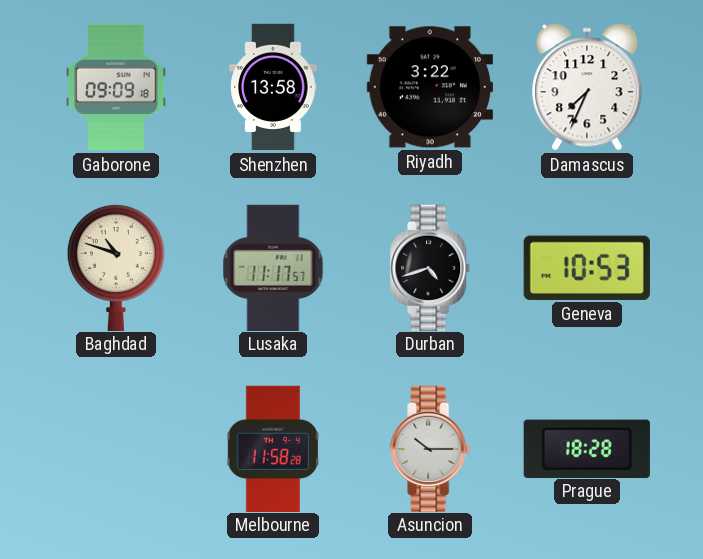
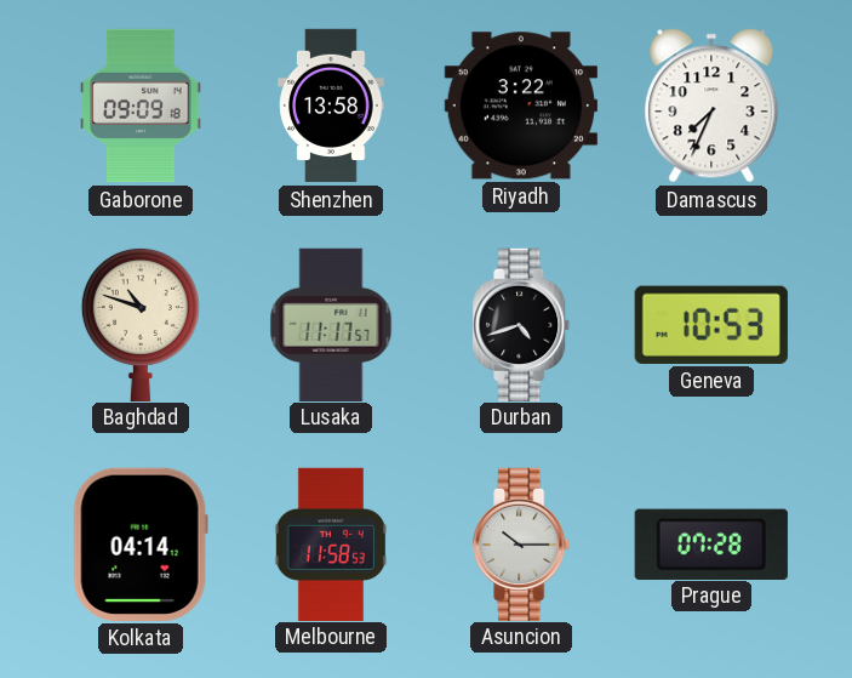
Kolkata: none -> 04:14 (141, 545)
Melbourne: 11:58:28 -> 11:58:53 (331, 543)
Prague: 18:28 -> 07:28 (711, 543)
